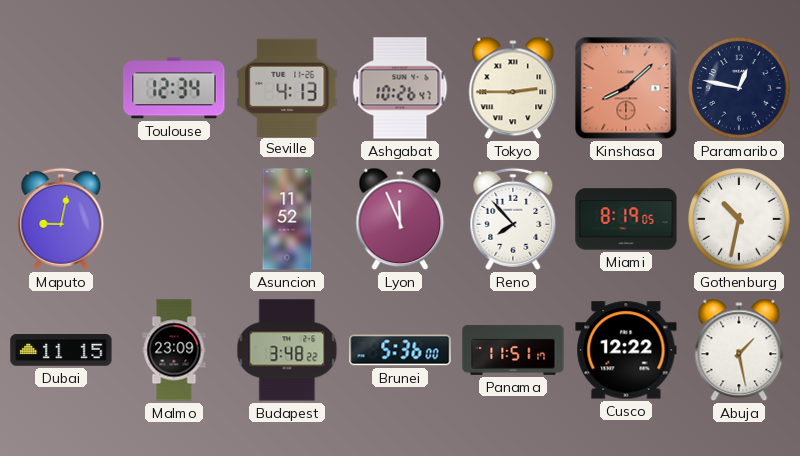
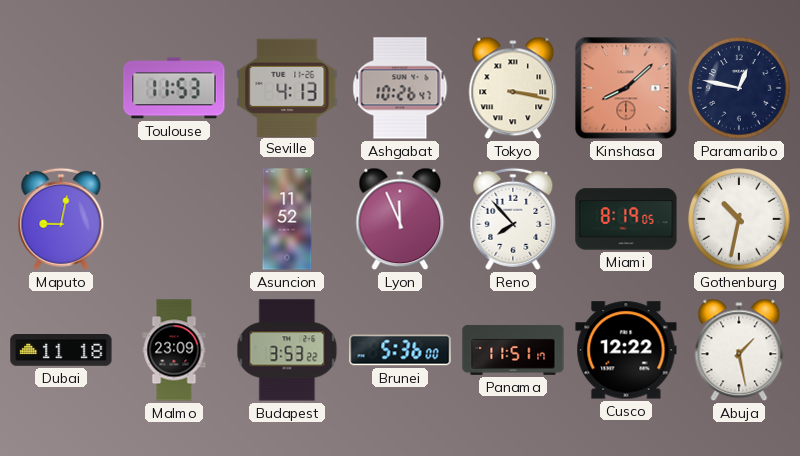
Toulouse: 12:34 -> 11:53 (174, 88)
Tokyo: 2:45 -> 3:17 (513, 88)
Dubai: 11:15 -> 11:18 (61, 351)
Budapest: 3:48 -> 3:53 (287, 350)
